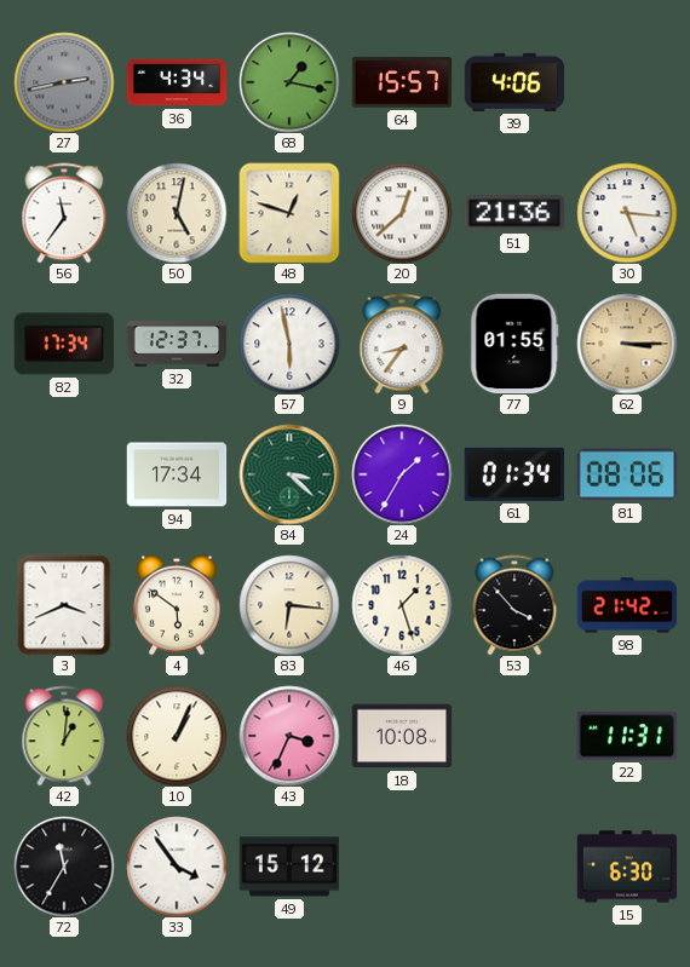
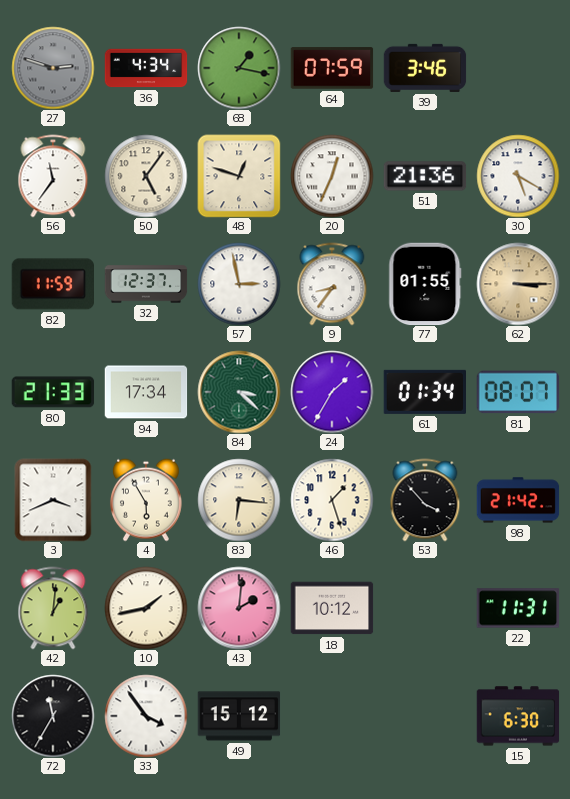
27: 2:43 -> 2:48 (53, 68)
64: 15:57 -> 07:59 (332, 68)
39: 4:06 -> 3:46 (425, 68)
50: 5:02 -> 5:06 (146, 176)
20: 12:38 -> 12:34 (332, 176)
30: 5:16 -> 5:20 (518, 176)
82: 17:34 -> 11:59 (52, 284)
57: 5:58 -> 2:58 (239, 284)
80: none -> 21:33 (53, 392)
81: 08:06 -> 08:07 (518, 392)
4: 5:51 -> 5:55 (146, 500)
10: 1:04 -> 1:43 (146, 608)
43: 3:34 -> 2:01 (239, 608)
18: 10:08 -> 10:12 (332, 608)
